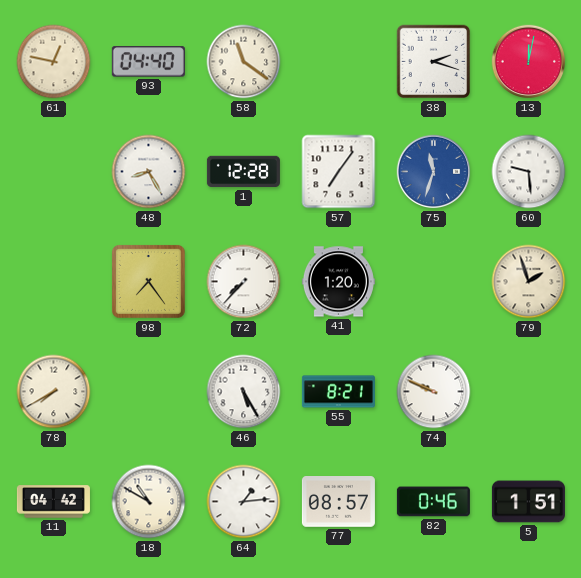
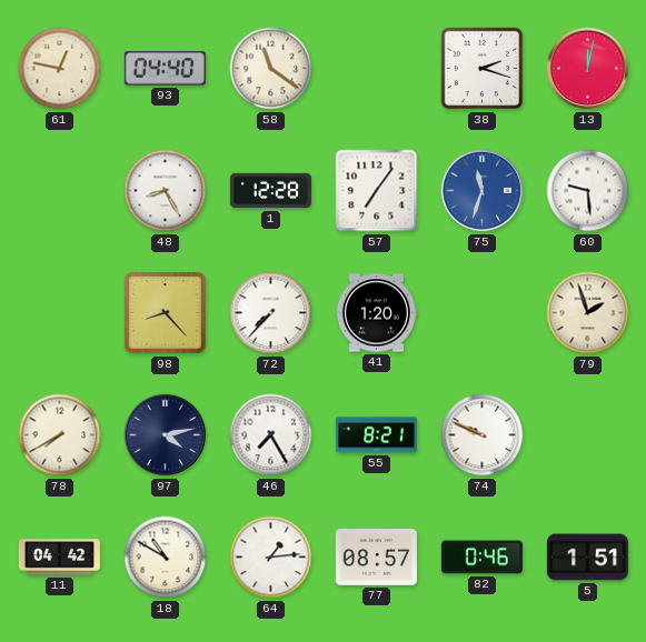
98: 7:24 -> 8:23 (165, 312)
97: none -> 4:13 (166, 435)
46: 5:25 -> 7:25 (271, 435)
